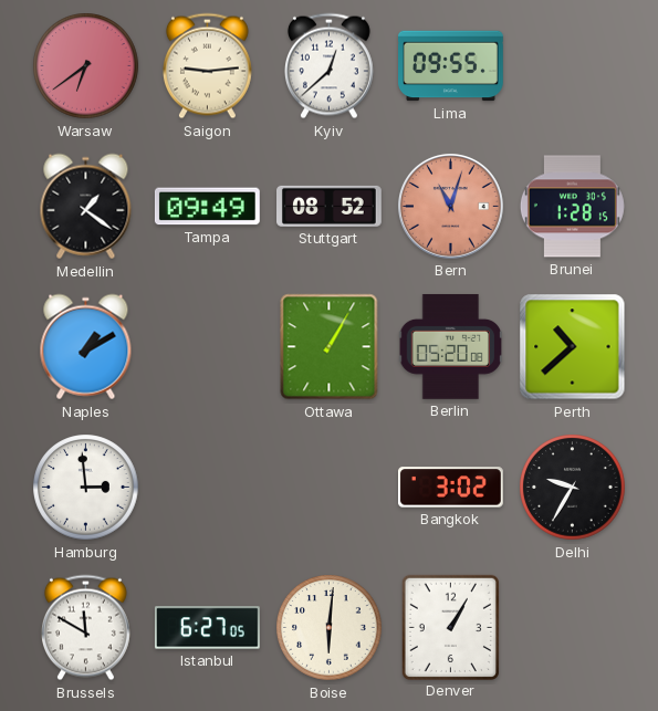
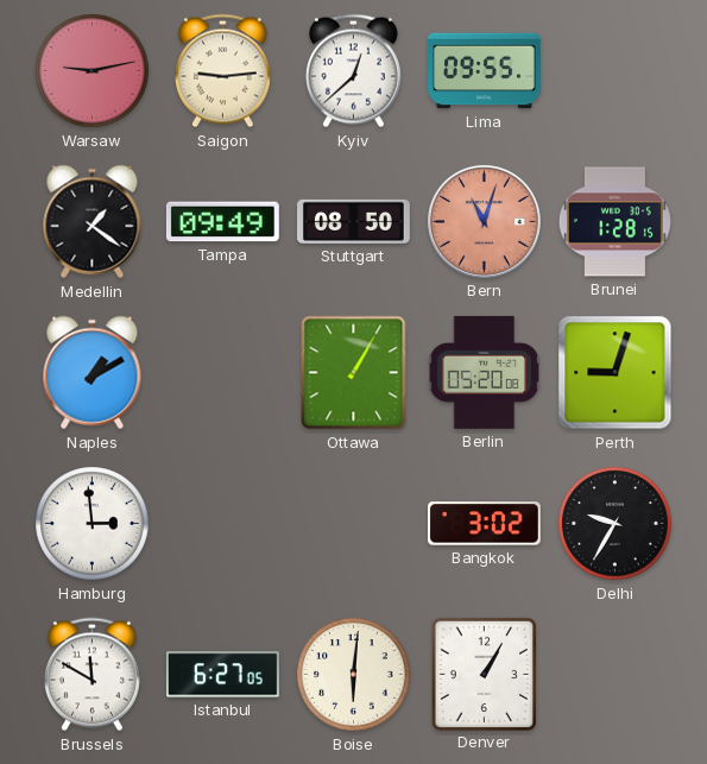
Warsaw: 6:39 -> 9:13 (93, 71)
Stuttgart: 08:52 -> 08:50 (354, 221)
Perth: 10:38 -> 9:03 (616, 373)
